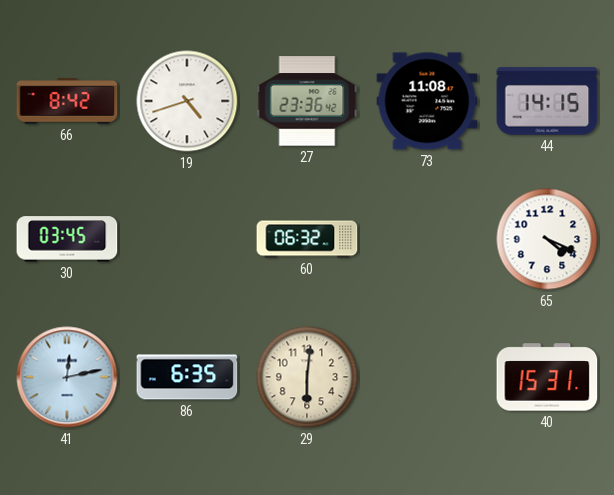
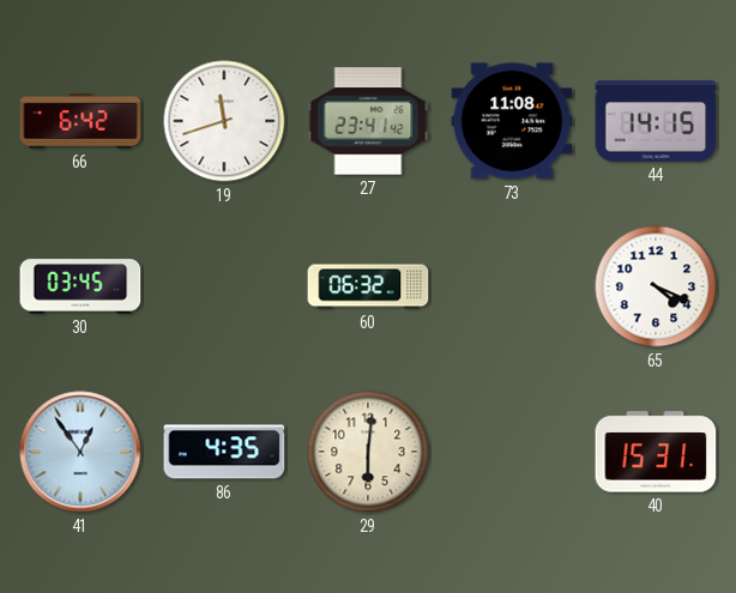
66: 8:42 -> 6:42 (80, 121)
19: 4:42 -> 11:42 (224, 121)
27: 23:36 -> 23:41 (368, 121)
41: 12:13 -> 12:54 (80, 452)
86: 6:35 -> 4:35 (224, 452)
